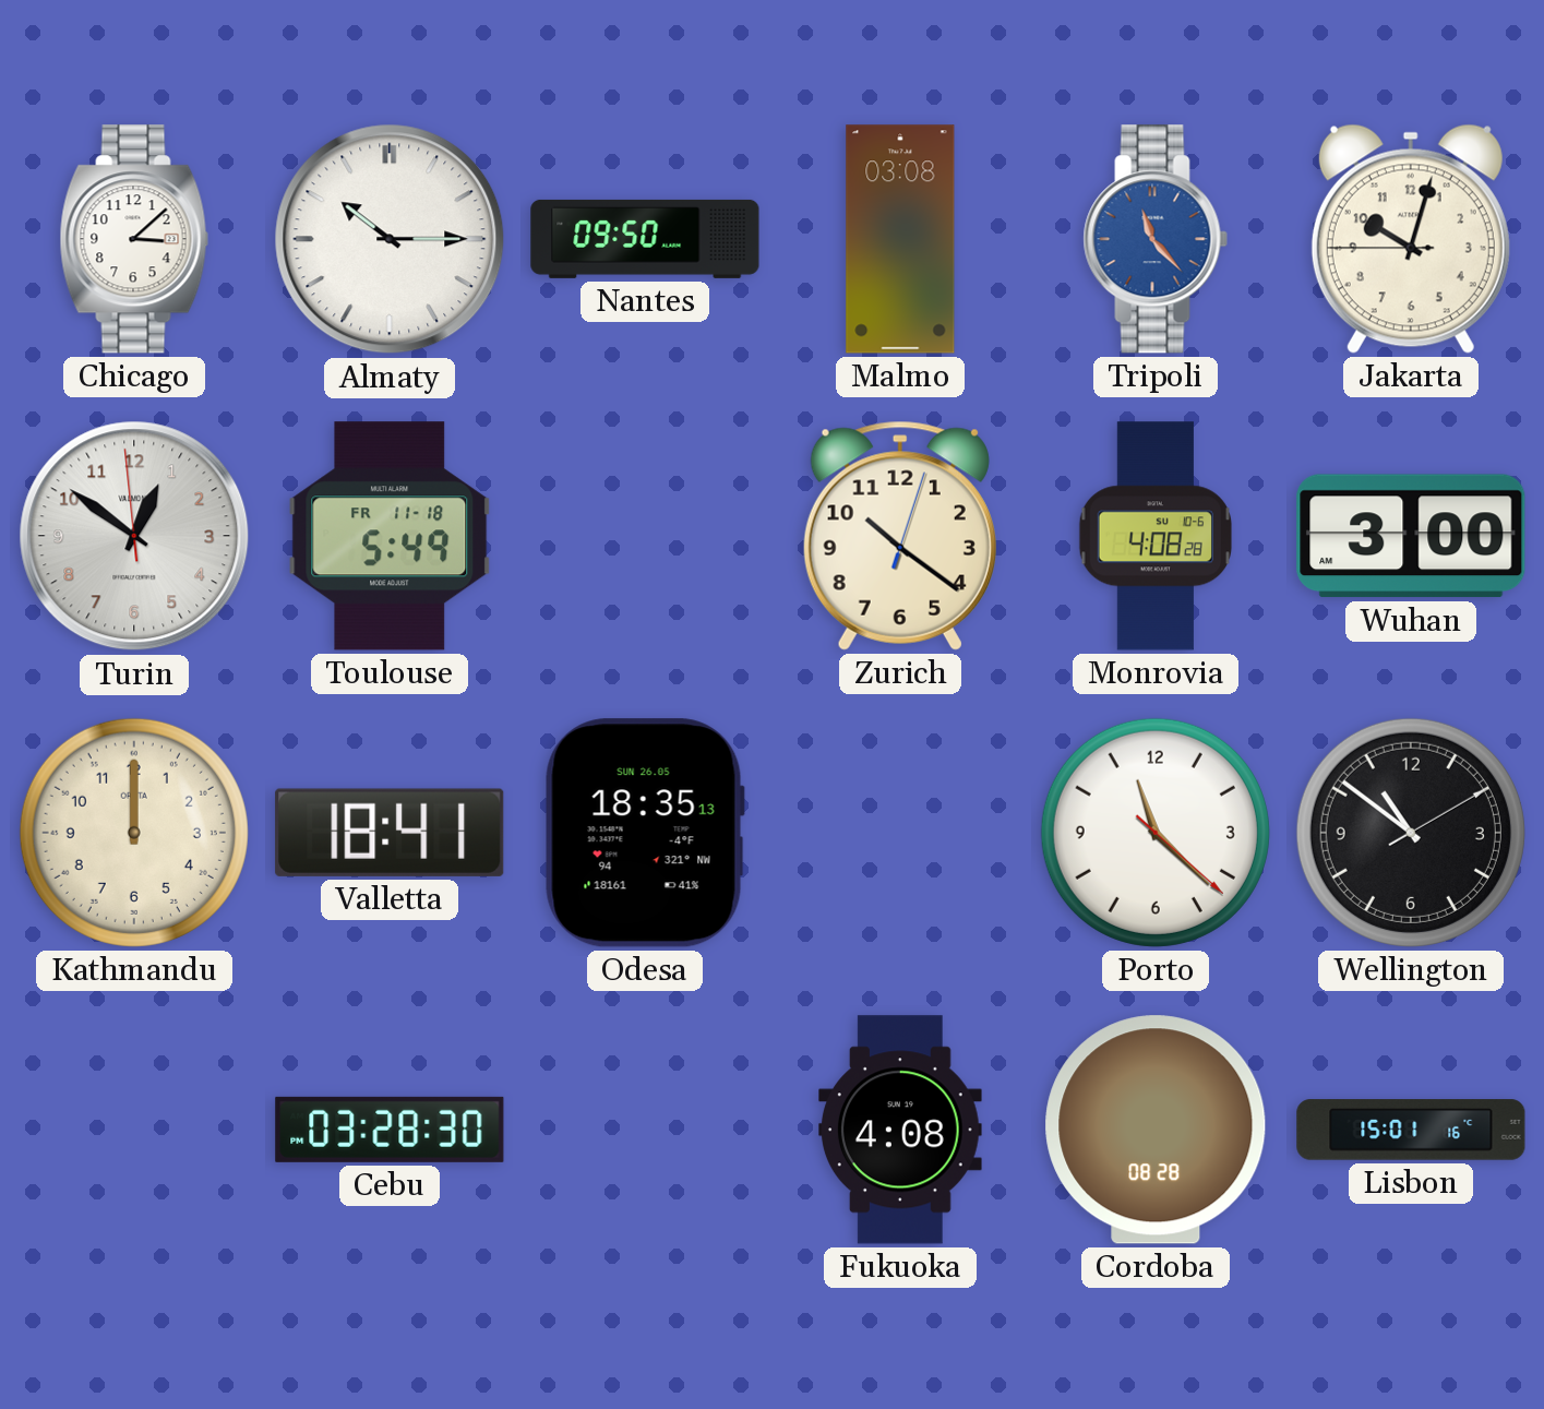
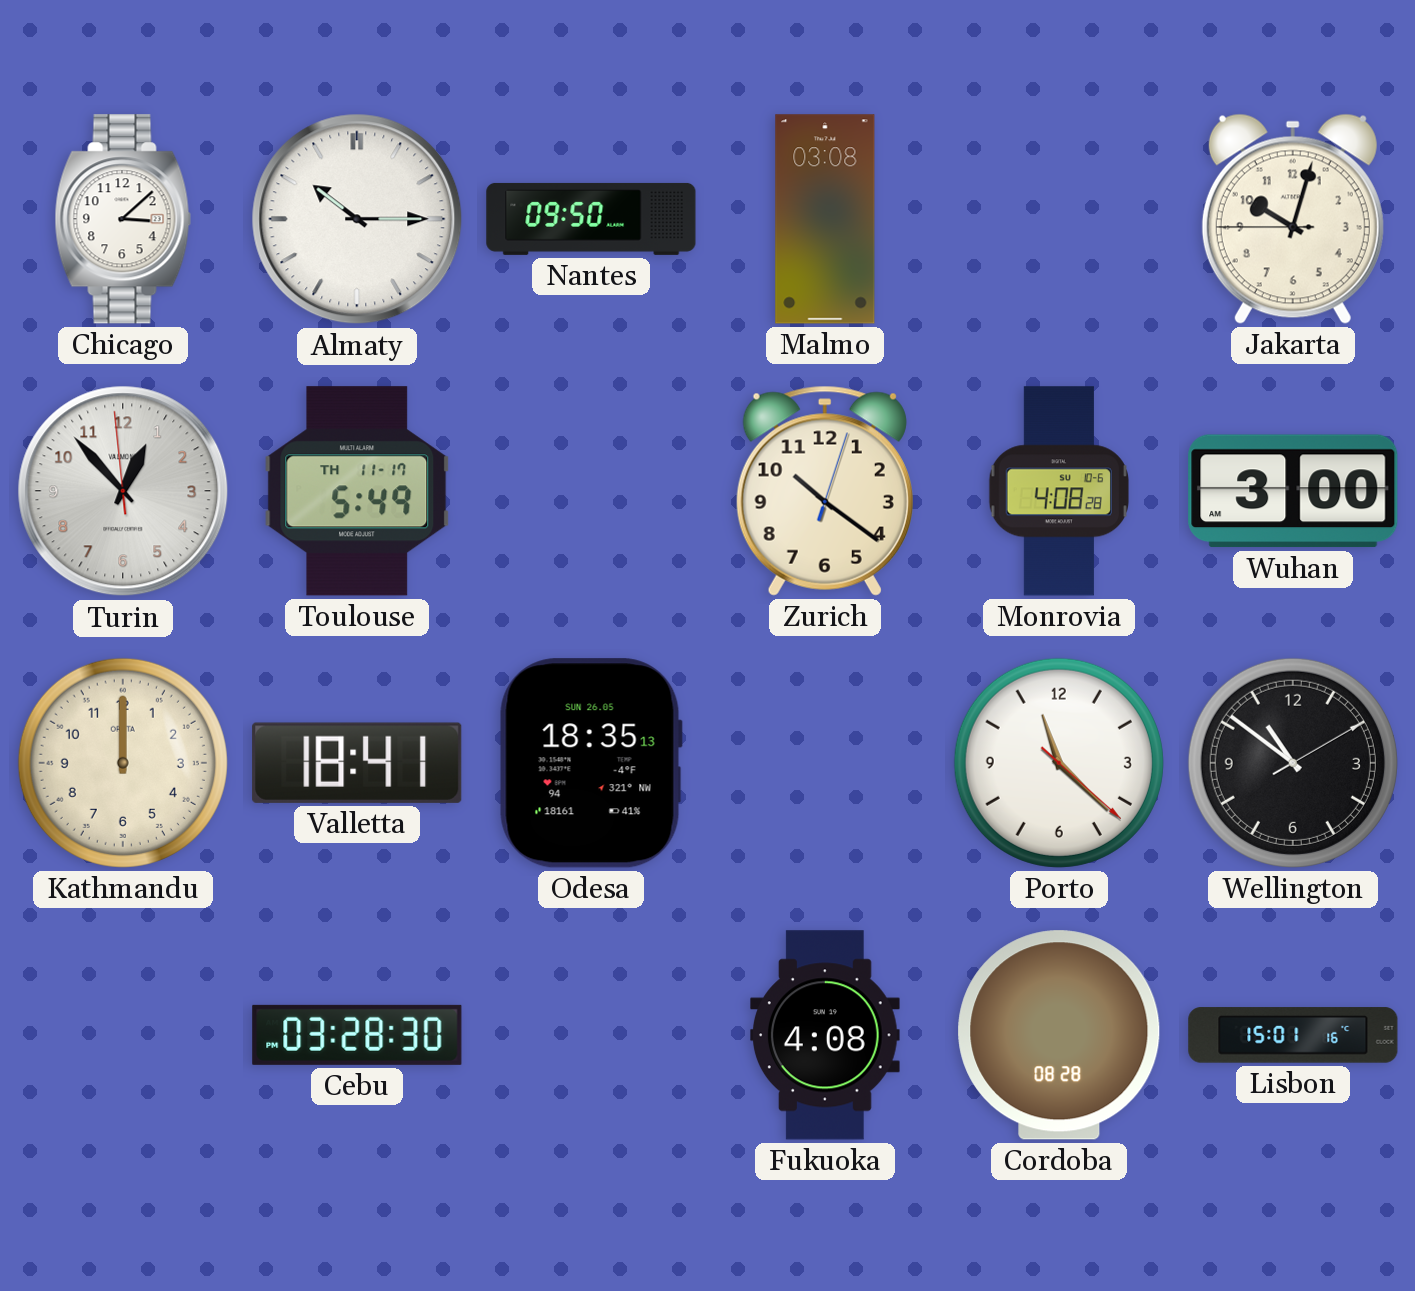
Tripoli: 11:23 -> none (1156, 239)
Turin: 12:50 -> 12:52 (123, 491)
Toulouse date: FR 11-18 -> TH 11-17 (357, 491)
